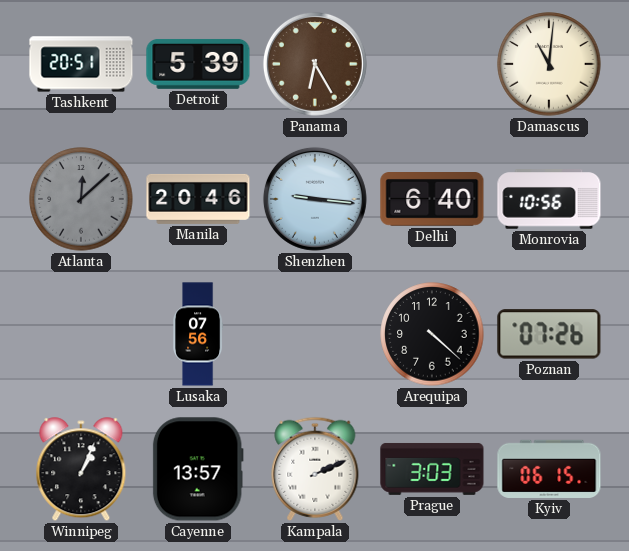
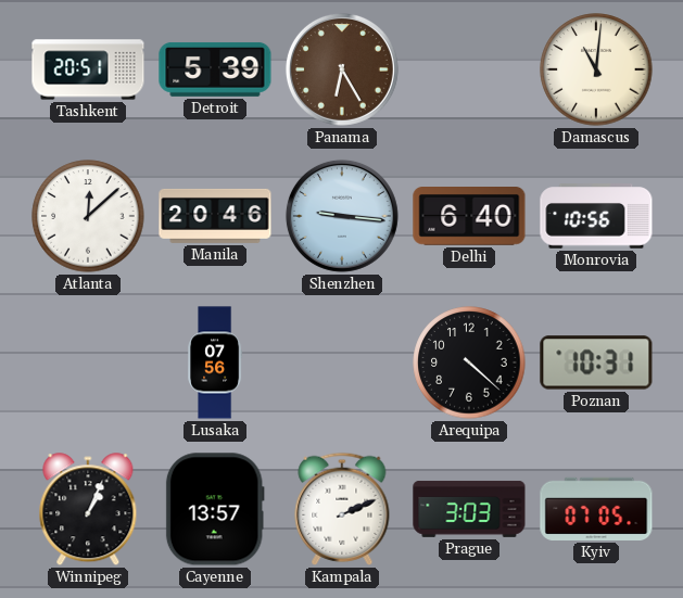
Atlanta dial: grey -> white (88, 216)
Poznan: 07:26 -> 10:31 (596, 362)
Kyiv: 06:15 -> 07:05 (596, 509)
